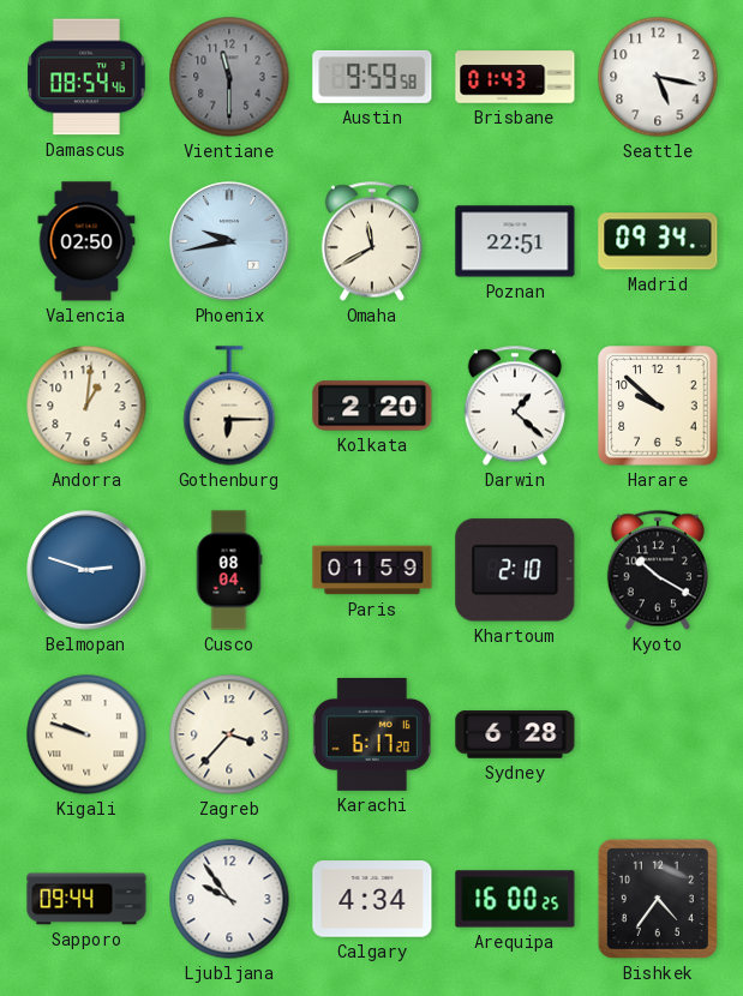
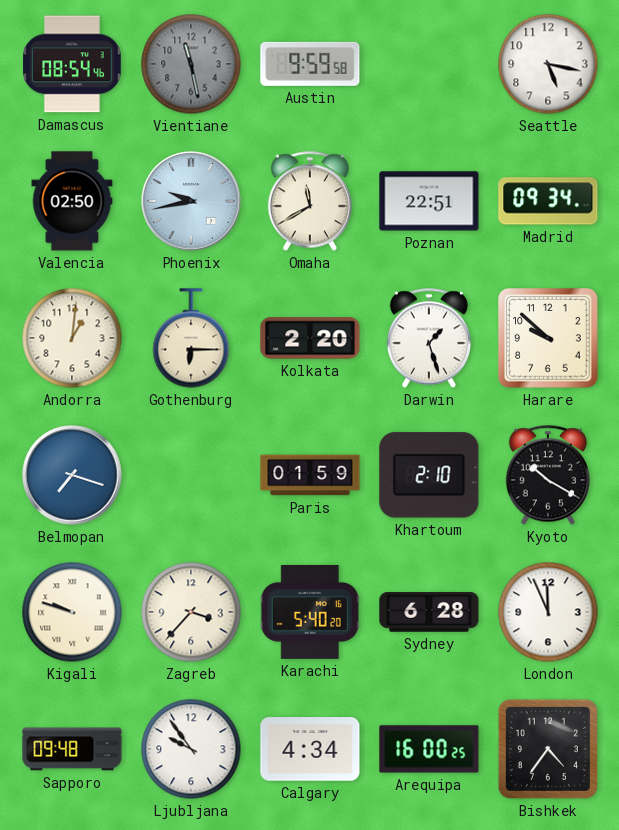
Vientiane: 11:30 -> 11:28 (191, 64)
Brisbane: 01:43 -> none (515, 77)
Darwin: 1:22 -> 1:27 (429, 338)
Belmopan: 2:48 -> 7:18 (72, 475)
Cusco: 08:04 -> none (229, 570)
Karachi: 6:17 -> 5:40 (310, 612)
London: none -> 11:56 (548, 612)
Sapporo: 09:44 -> 09:48 (72, 749)
